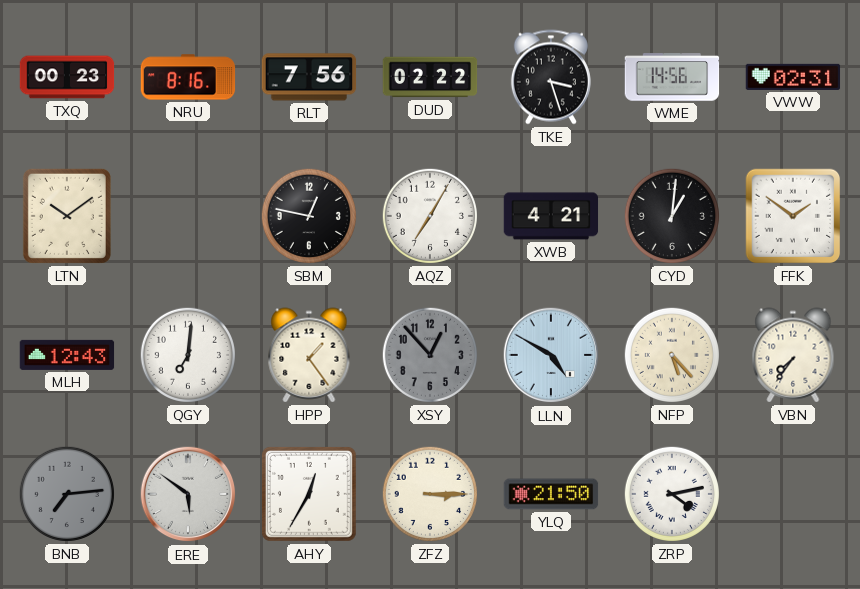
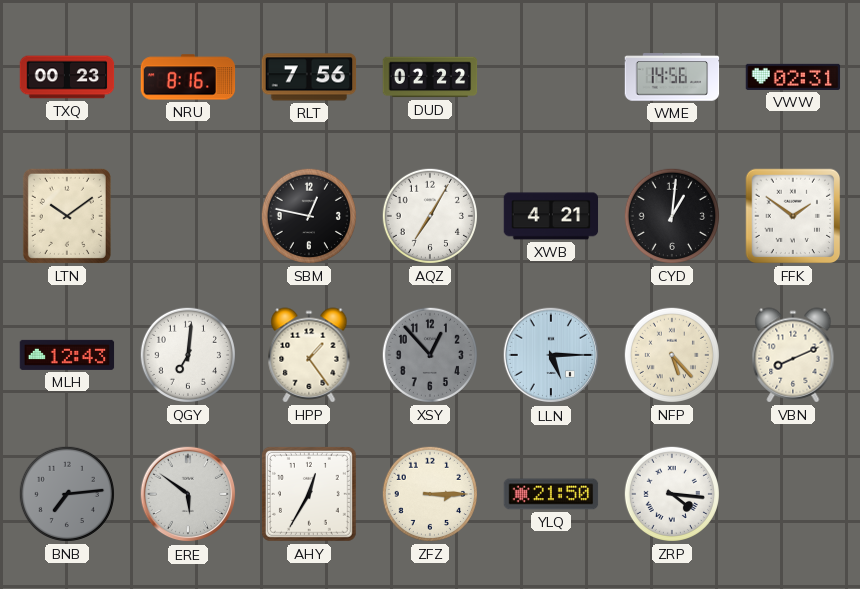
TKE: 3:27 -> none (551, 77)
LLN: 4:50 -> 5:15 (551, 355)
VBN: 7:36 -> 8:11 (793, 355)
ZRP: 4:13 -> 4:16 (672, 494)
